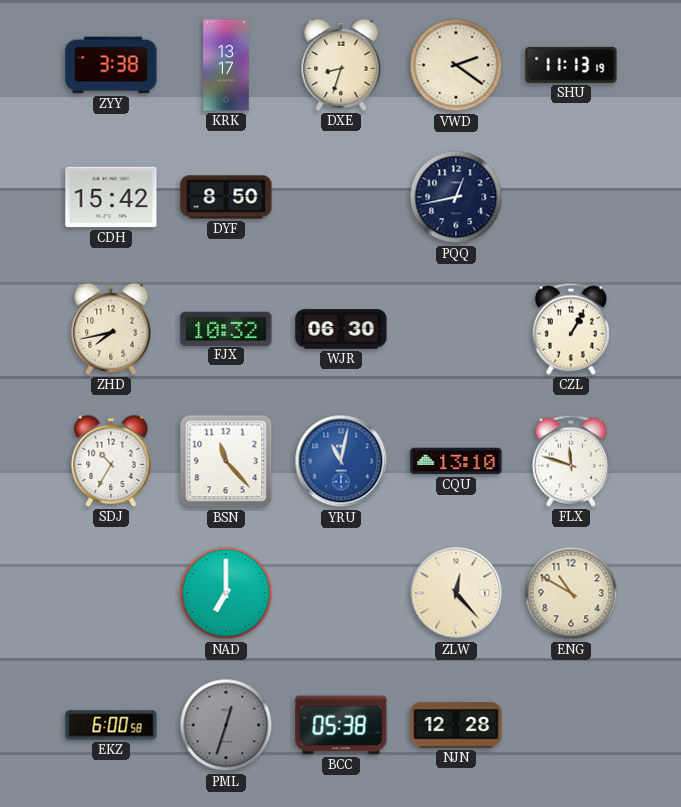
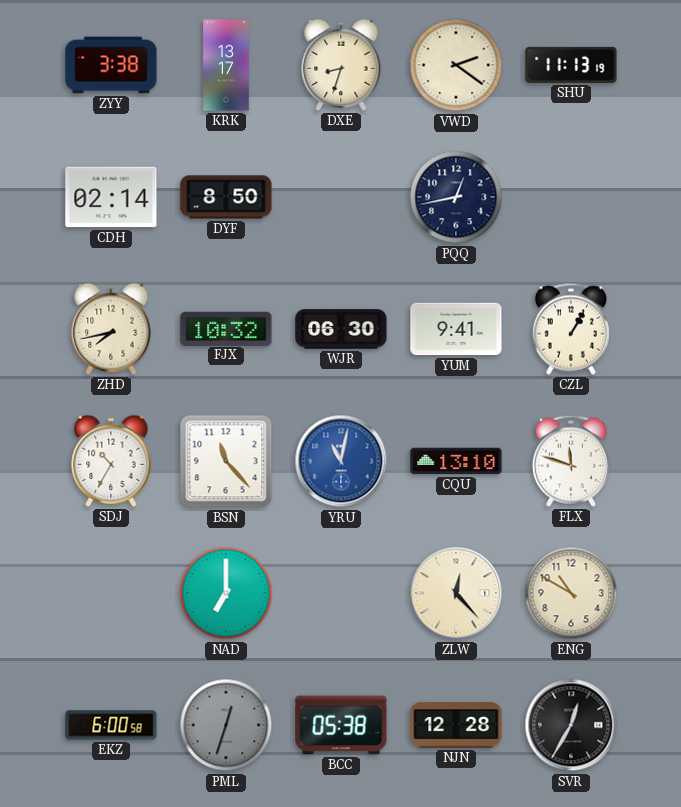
CDH: 15:42 -> 02:14 (111, 197)
YUM: none -> 9:41 (456, 329)
SVR: none -> 12:35 (571, 725)
